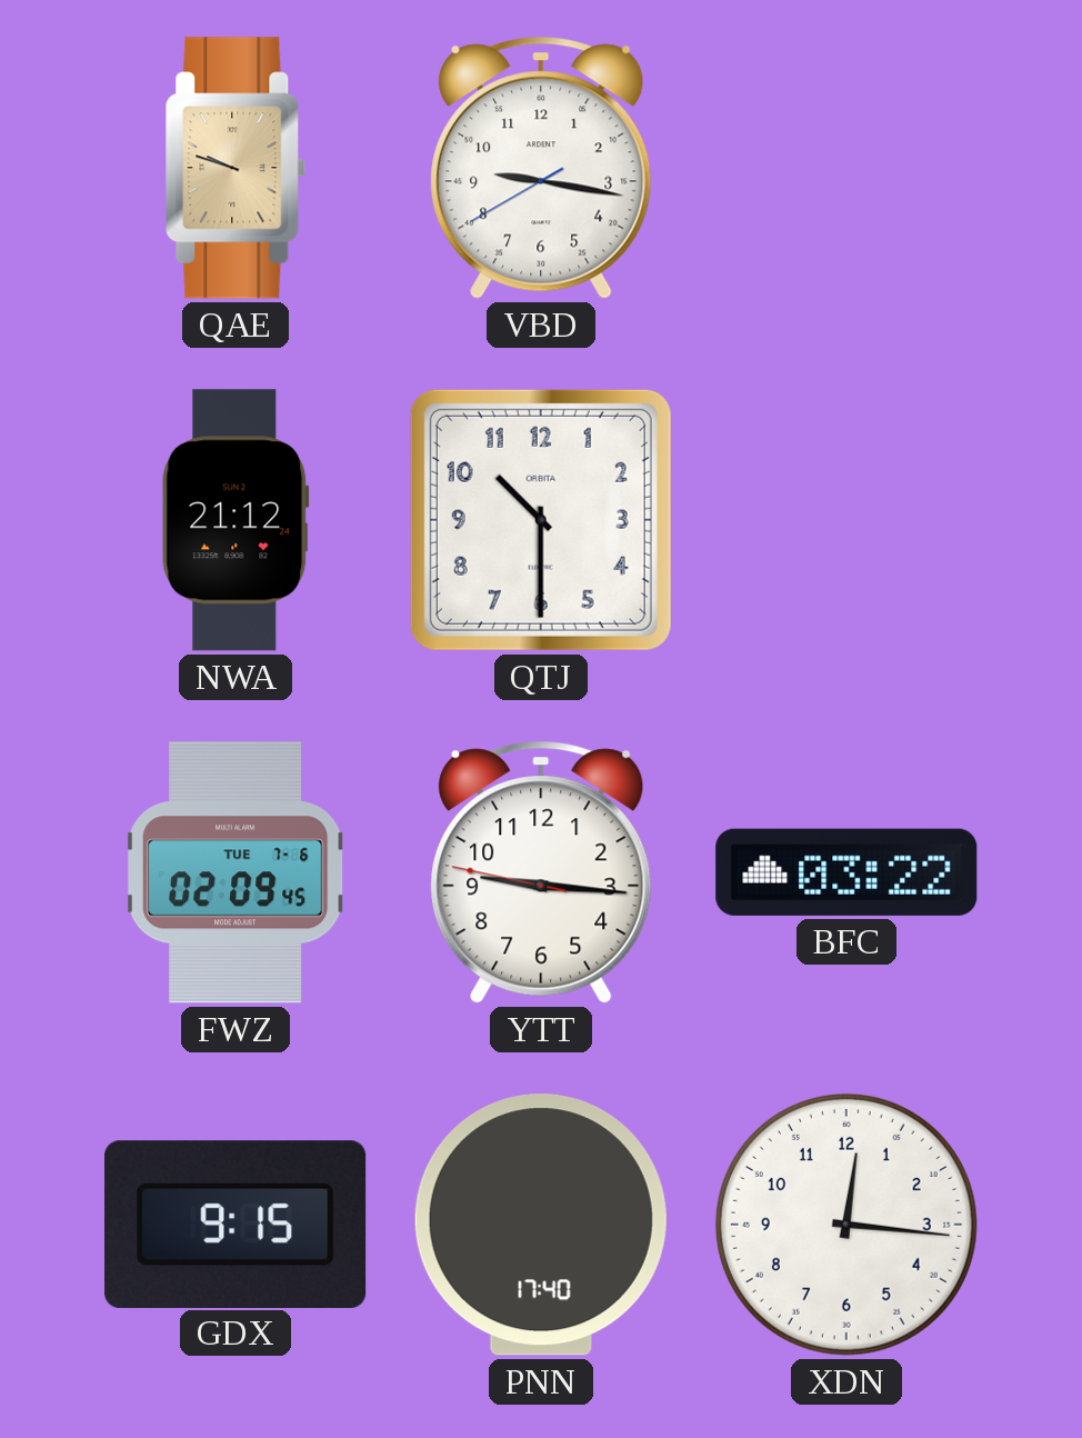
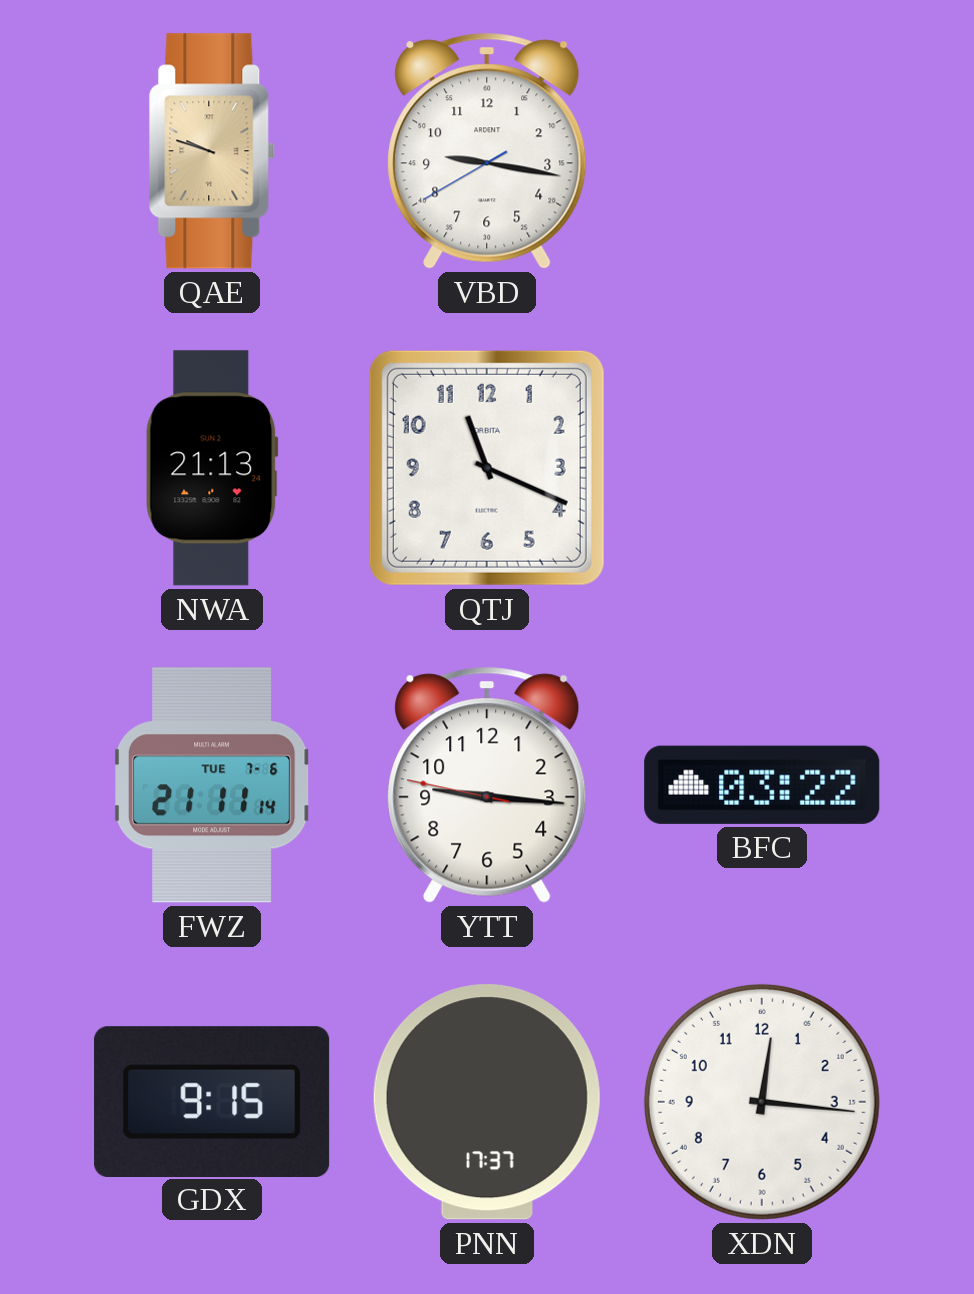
NWA: 21:12 -> 21:13 (212, 468)
QTJ: 10:30 -> 11:19 (487, 468)
FWZ: 02:09 -> 21:11 (213, 785)
PNN: 17:40 -> 17:37 (487, 1102)
